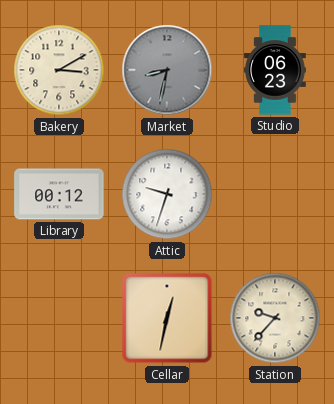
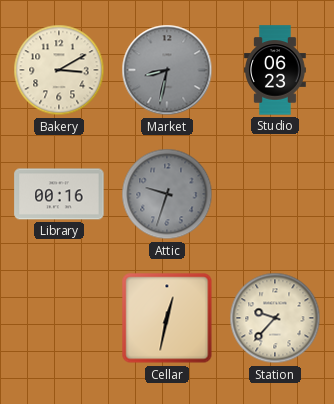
Library: 00:12 -> 00:16 (59, 194)
Attic dial: white -> grey (167, 194)
